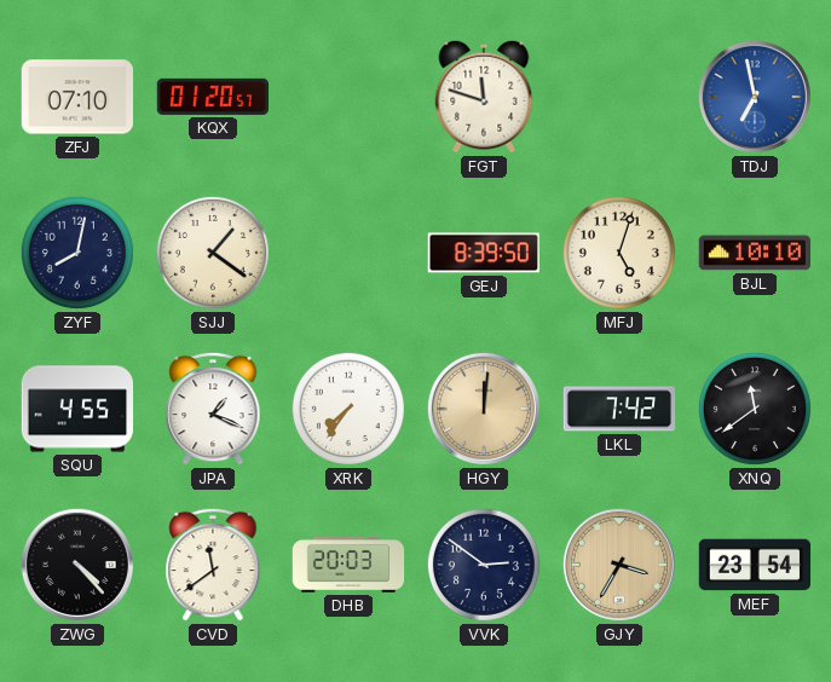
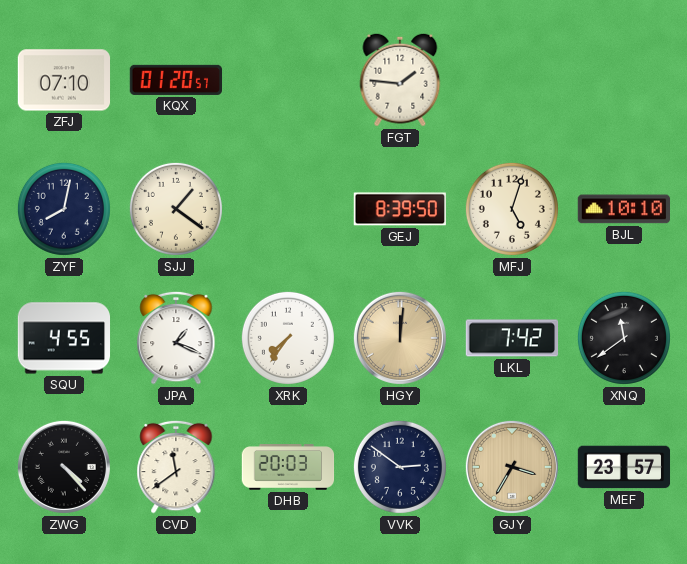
FGT: 11:48 -> 1:46 (400, 80)
TDJ: 6:58 -> none (755, 97)
MEF: 23:54 -> 23:57 (624, 467)
